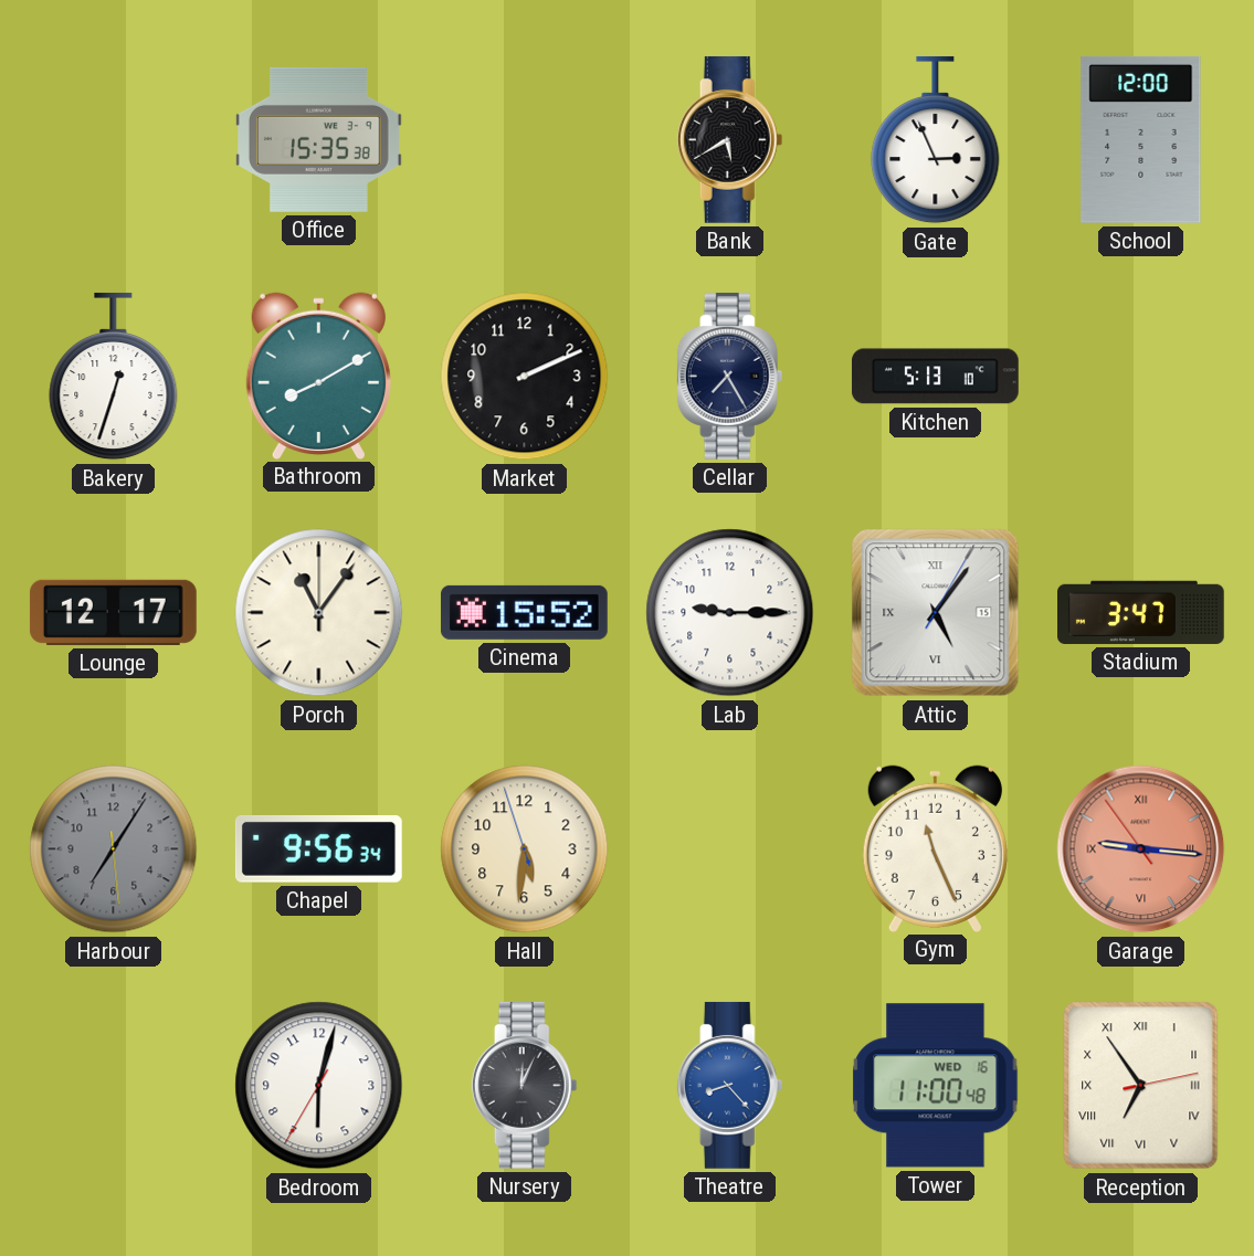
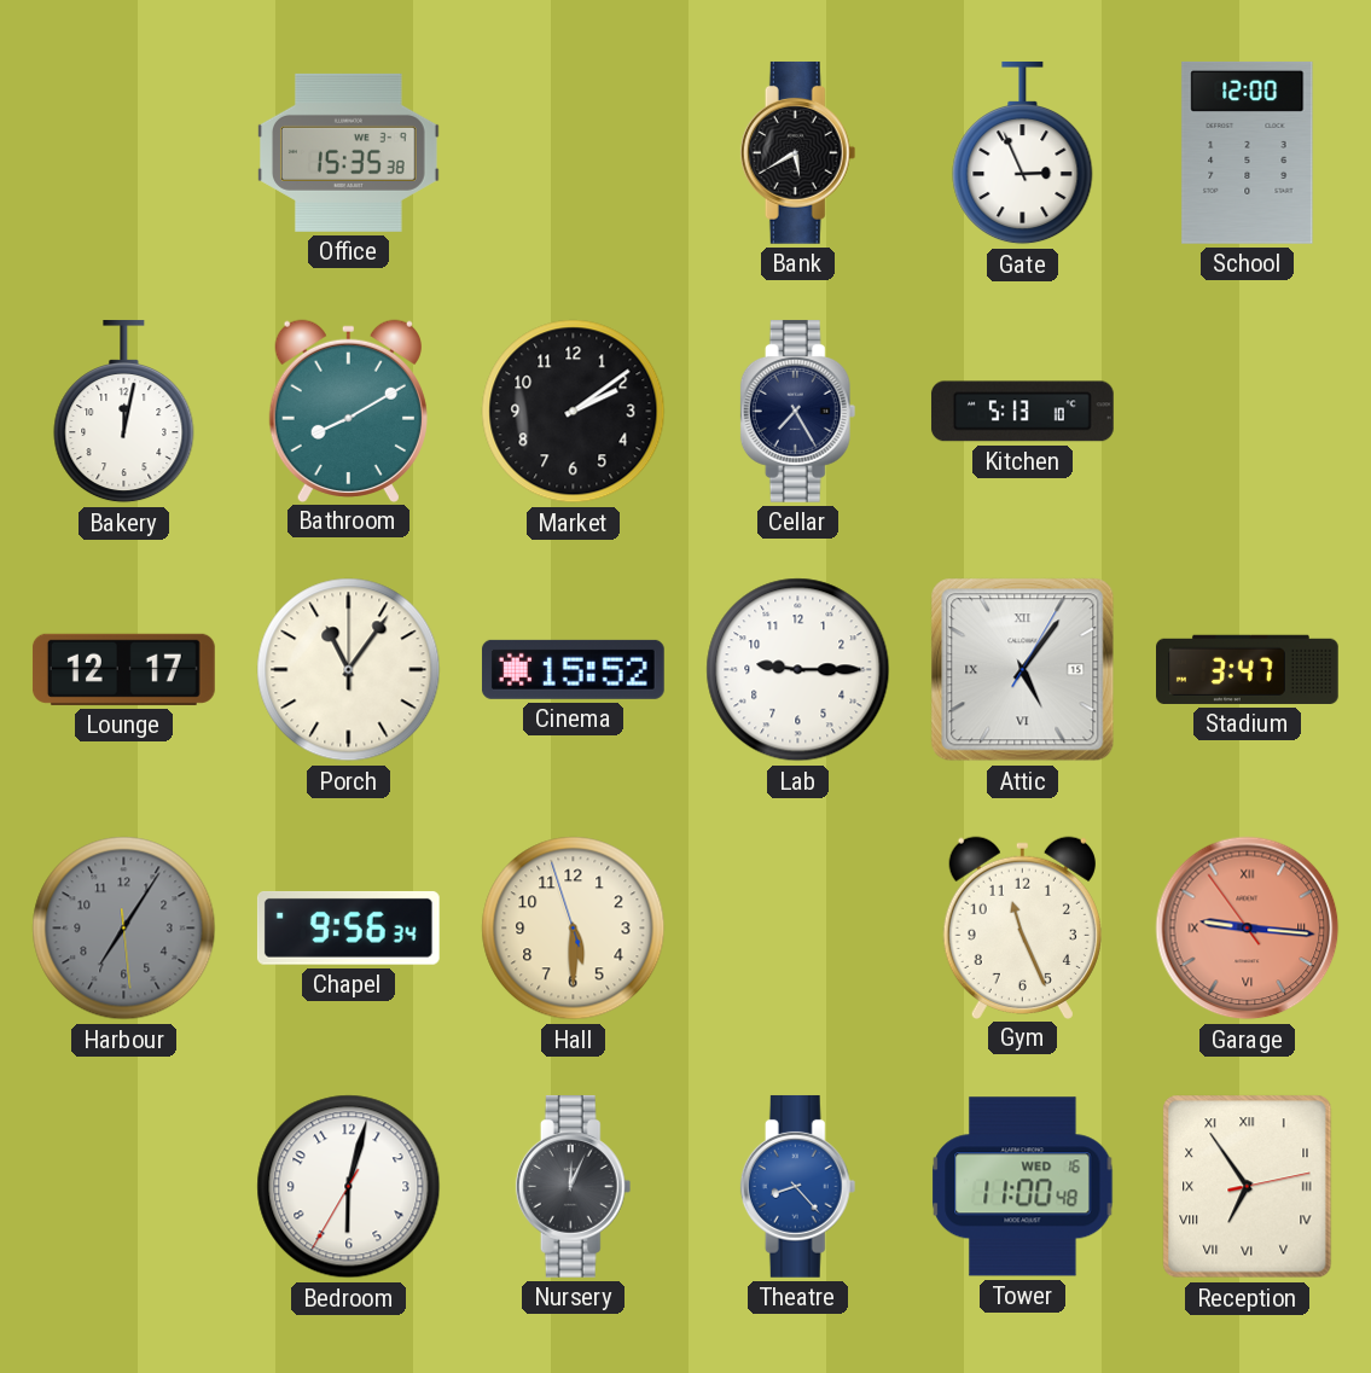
Bakery: 12:33 -> 12:02 (124, 412)
Market: 2:11 -> 2:09 (574, 412)
Hall: 5:30 -> 5:29 (574, 929)
